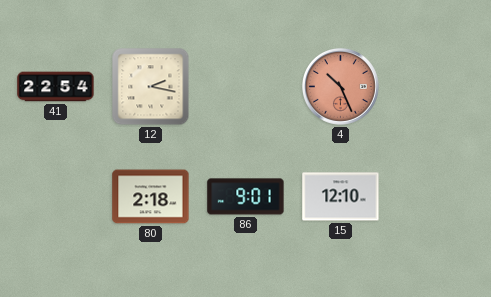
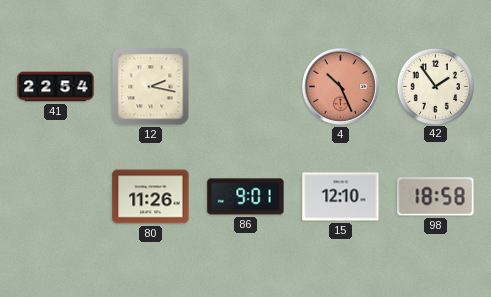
42: none -> 1:54 (435, 86)
80: 2:18 -> 11:26 (151, 197)
98: none -> 18:58 (436, 197)
